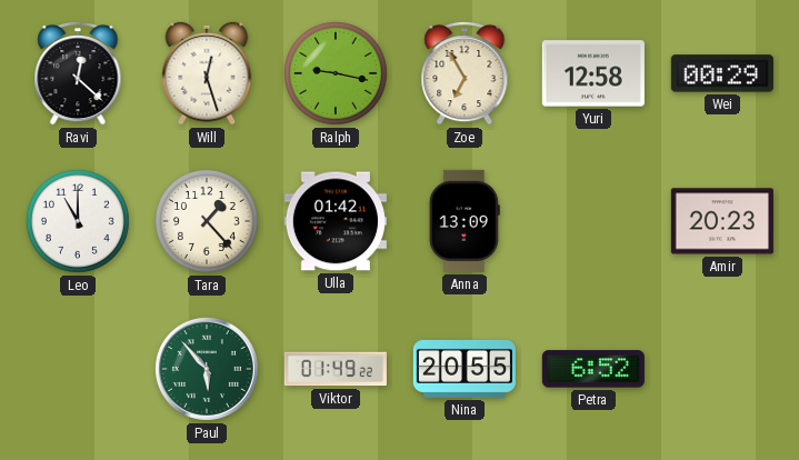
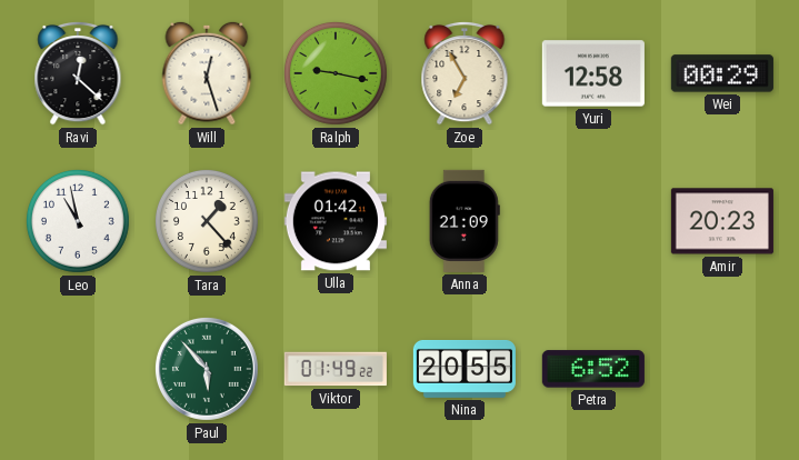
Leo: 11:00 -> 10:58 (78, 221)
Anna: 13:09 -> 21:09 (465, 221)
